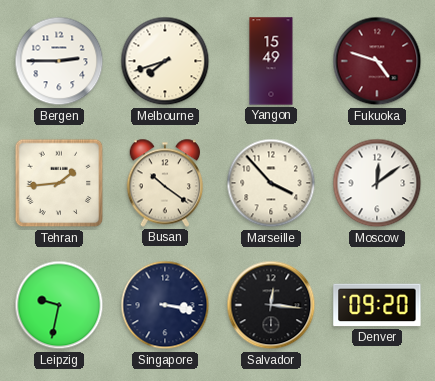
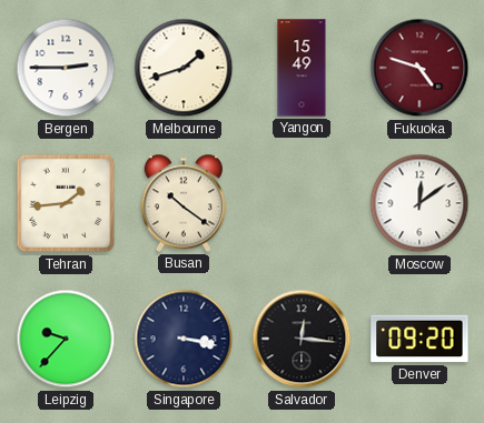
Melbourne: 7:42 -> 1:42 (184, 68)
Marseille: 3:53 -> none (271, 183)
Leipzig: 9:32 -> 9:37 (66, 339)
